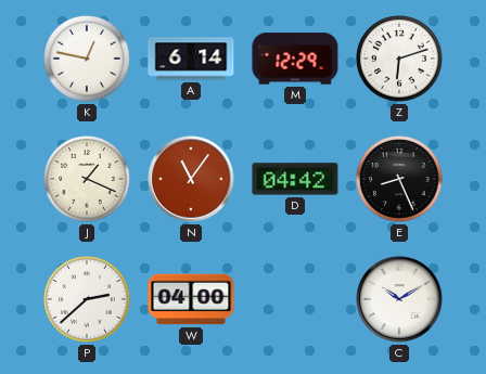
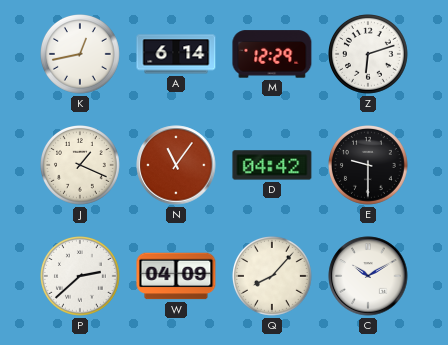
K: 12:47 -> 12:43 (81, 55)
E: 8:26 -> 9:30 (369, 166)
W: 04:00 -> 04:09 (176, 276)
Q: none -> 8:07 (273, 277)
